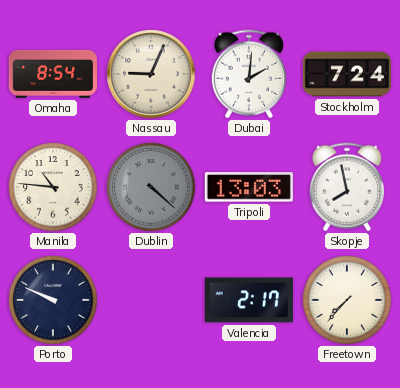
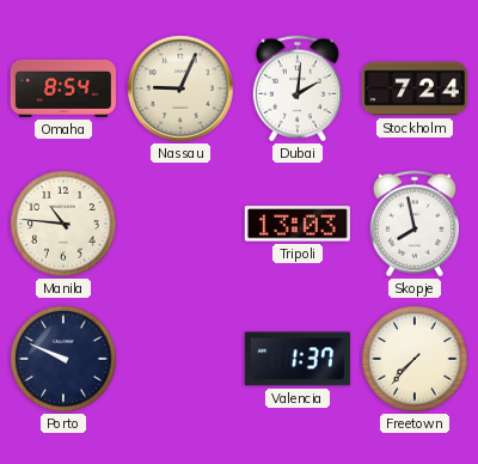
Dublin: 4:22 -> none (151, 187)
Valencia: 2:17 -> 1:37 (298, 359)
